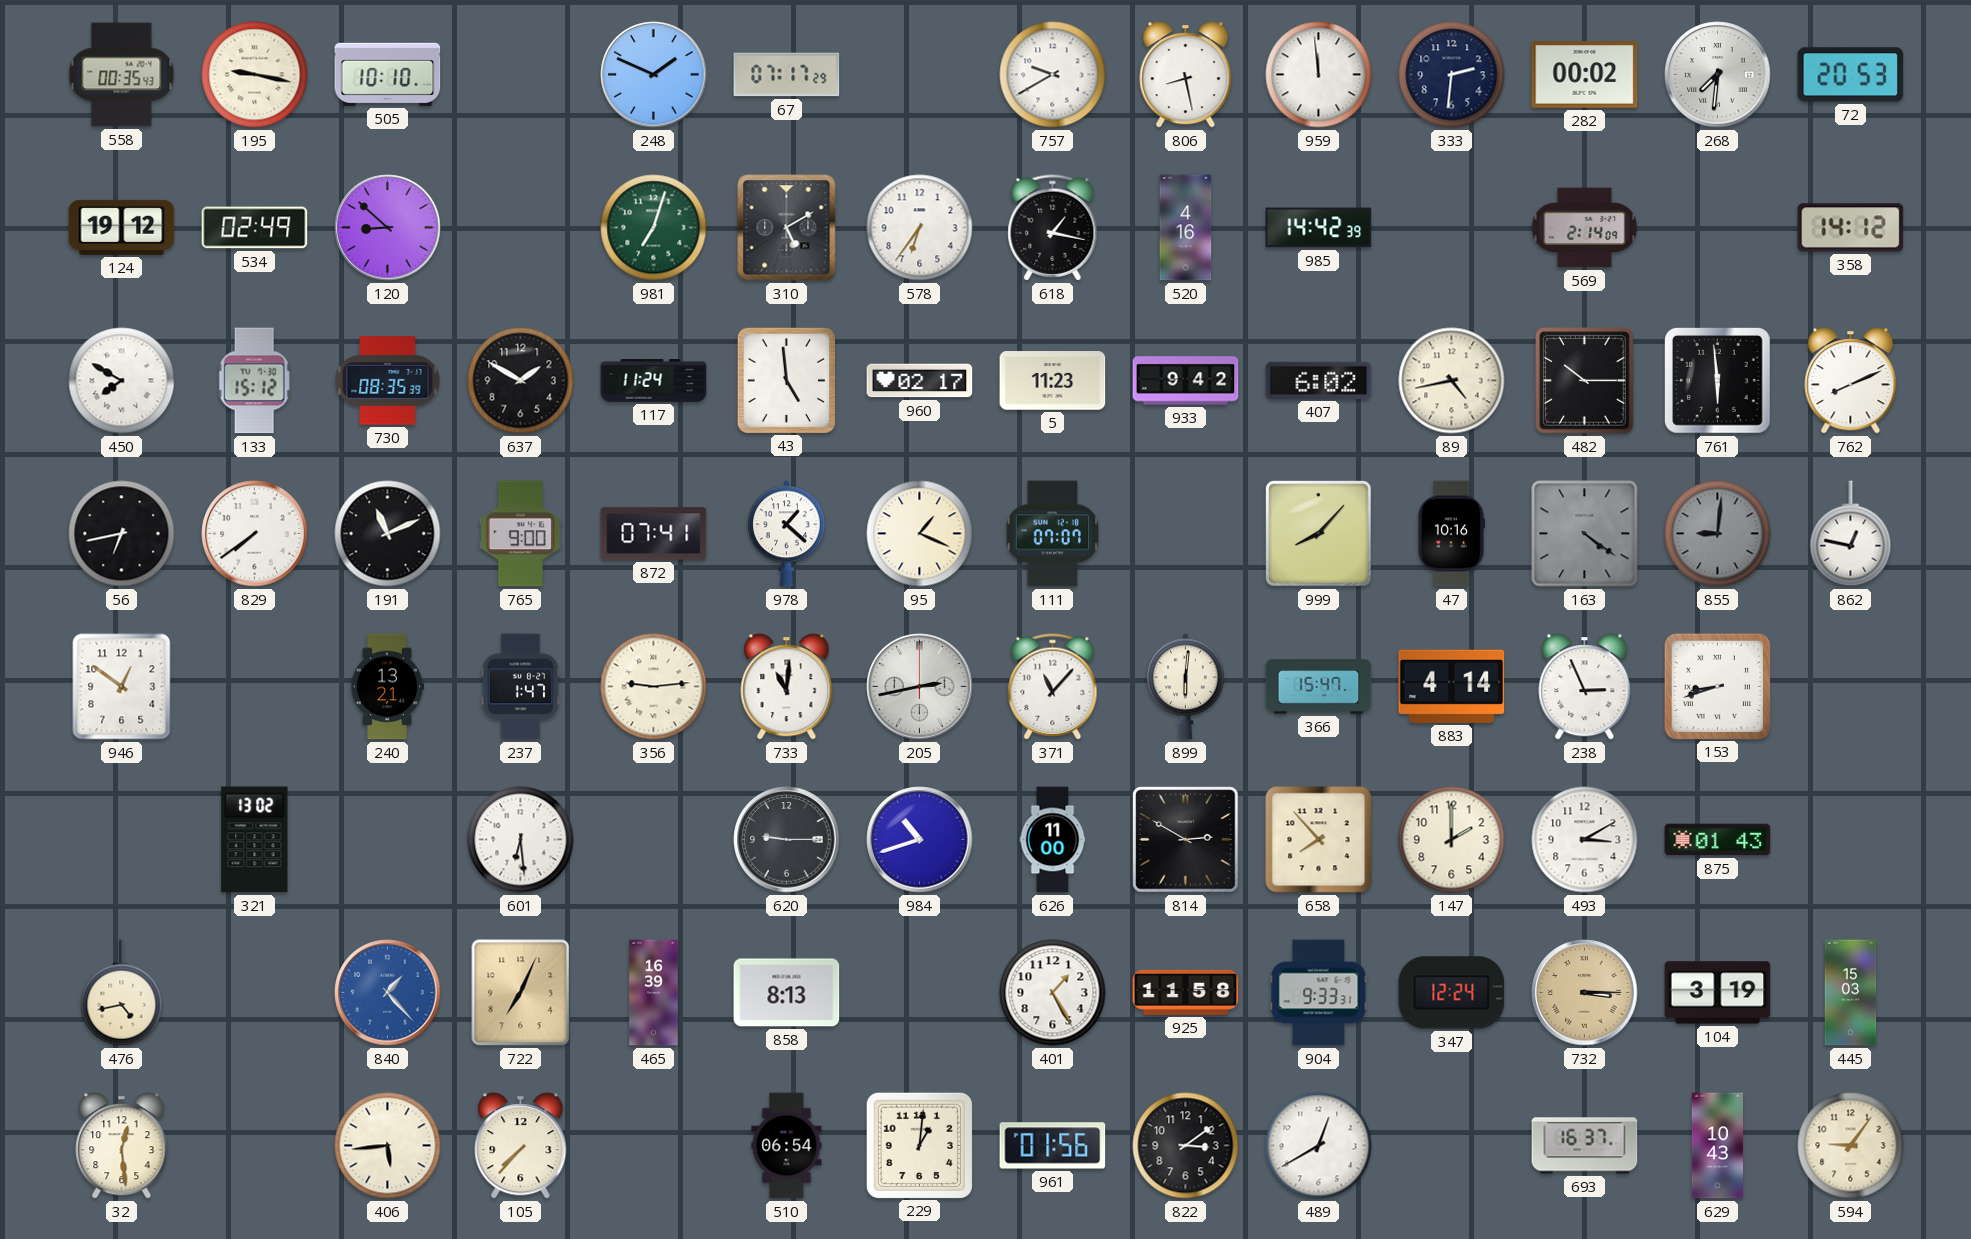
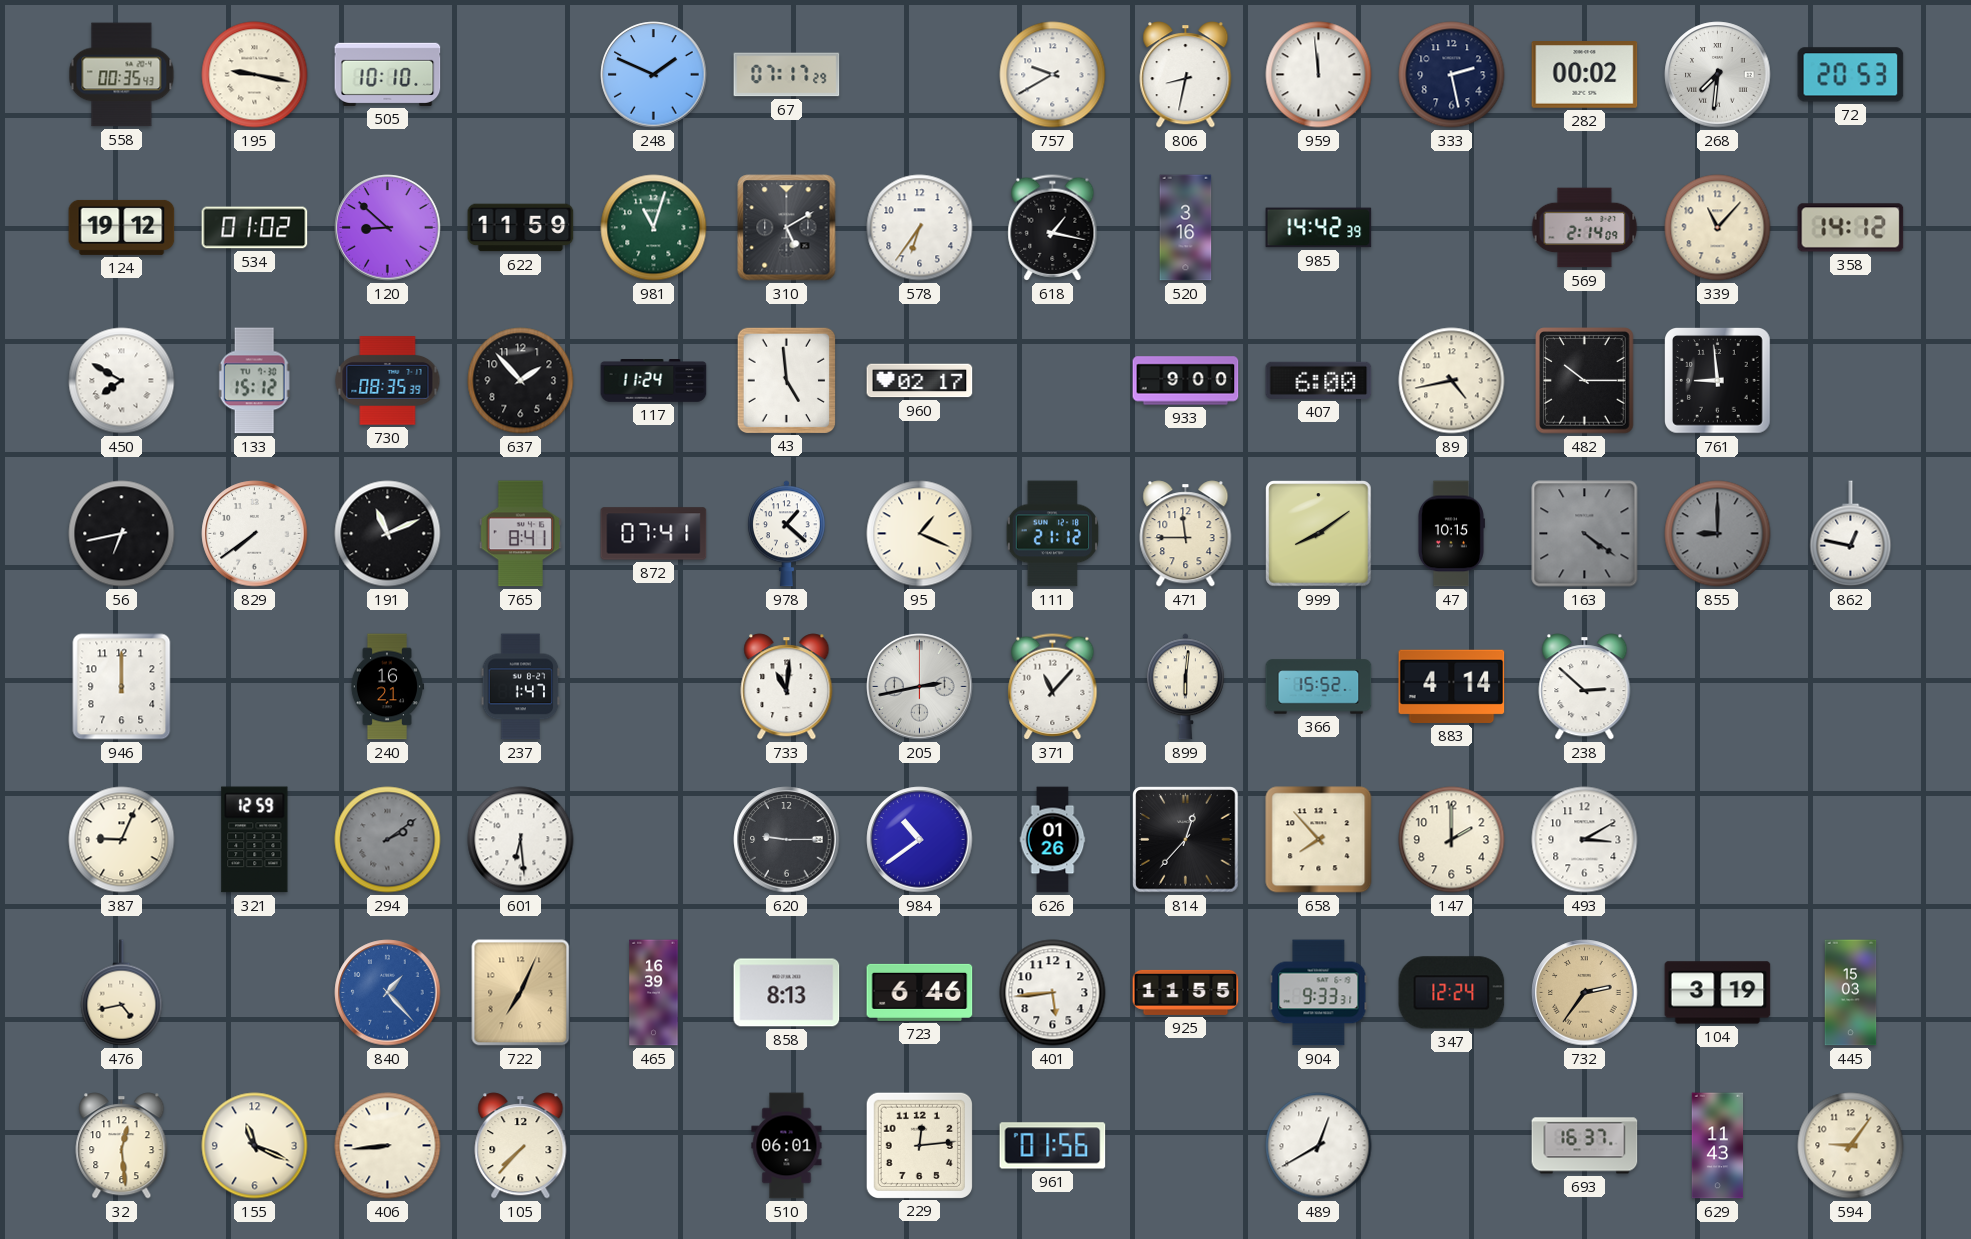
806: 8:28 -> 8:32 (1186, 75)
333: 2:31 -> 2:28 (1452, 75)
534: 02:49 -> 01:02 (255, 228)
622: none -> 11:59 (521, 228)
981: 7:03 -> 11:03 (654, 228)
520: 4:16 -> 3:16 (1186, 228)
339: none -> 11:07 (1718, 228)
637: 1:50 -> 1:53 (521, 381)
5: 11:23 -> none (1053, 381)
933: 9:42 -> 9:00 (1186, 381)
407: 6:02 -> 6:00 (1319, 380)
761: 5:59 -> 8:59 (1718, 381)
762: 8:11 -> none (1851, 381)
765: 9:00 -> 8:41 (520, 534)
111: 07:07 -> 21:12 (1052, 534)
471: none -> 11:45 (1186, 534)
999: 8:07 -> 8:09 (1319, 534)
47: 10:16 -> 10:15 (1451, 534)
855: 9:01 -> 9:00 (1718, 534)
946: 12:51 -> 12:00 (122, 687)
240: 13:21 -> 16:21 (386, 687)
356: 9:14 -> none (654, 687)
366: 15:47 -> 15:52 (1319, 687)
238: 2:56 -> 2:52 (1585, 687)
153: 8:42 -> none (1717, 686)
387: none -> 9:04 (122, 840)
321: 13:02 -> 12:59 (255, 840)
294: none -> 2:09 (388, 840)
984: 10:42 -> 10:39 (920, 840)
626: 11:00 -> 01:26 (1053, 840)
814: 2:50 -> 12:37 (1186, 840)
875: 01:43 -> none (1718, 840)
723: none -> 6:46 (920, 992)
401: 1:25 -> 5:44 (1053, 993)
925: 11:58 -> 11:55 (1186, 992)
732: 3:15 -> 2:36 (1585, 993)
155: none -> 11:19 (255, 1146)
406: 5:44 -> 8:44 (388, 1146)
510: 06:54 -> 06:01 (787, 1146)
229: 1:01 -> 12:14 (919, 1145)
822: 3:09 -> none (1186, 1146)
629: 10:43 -> 11:43 (1718, 1146)
